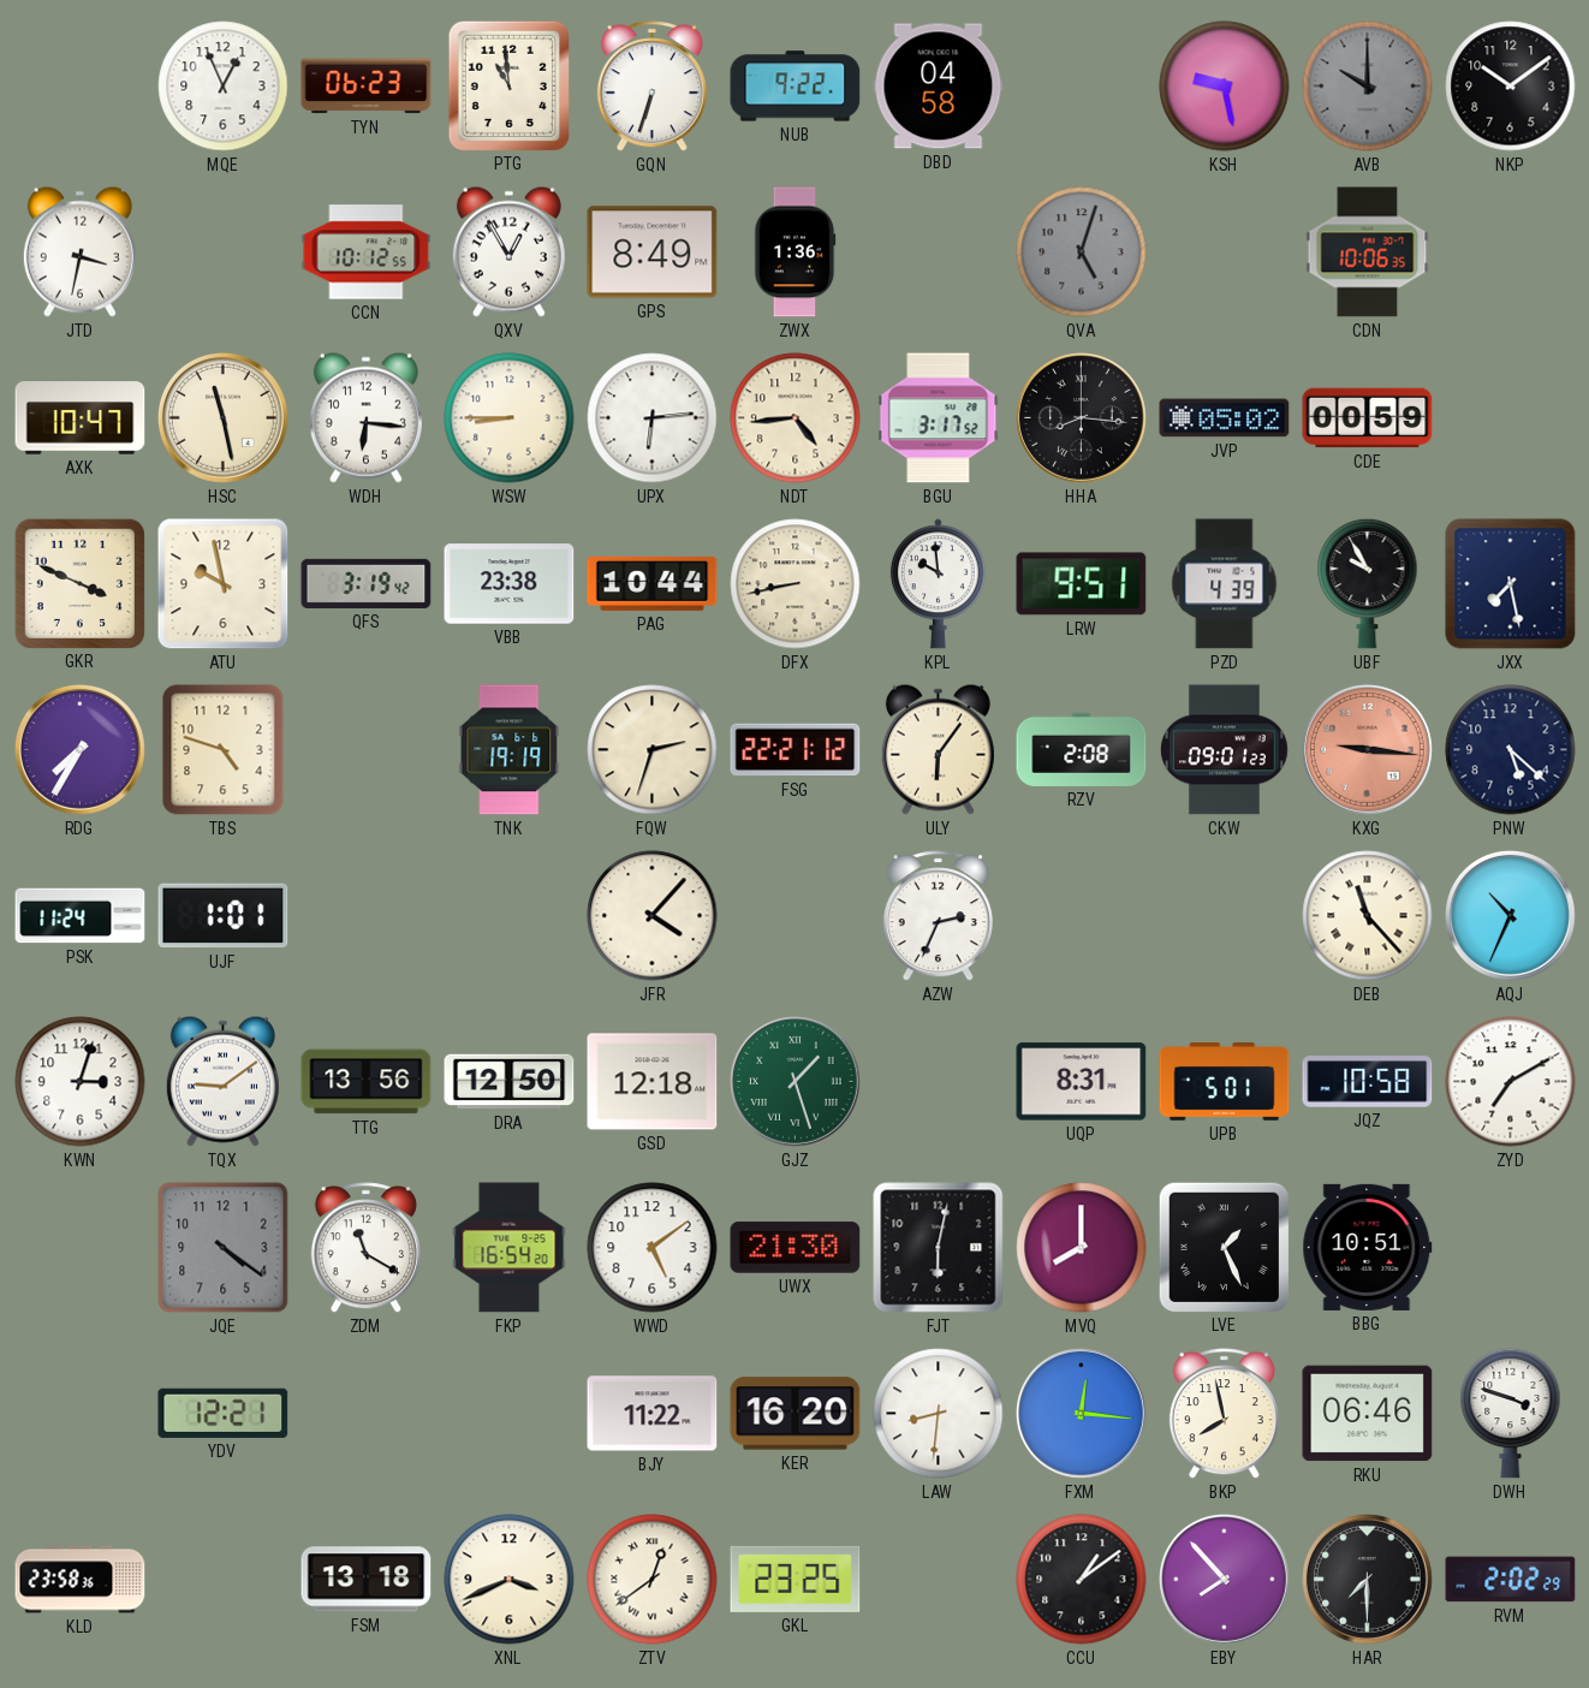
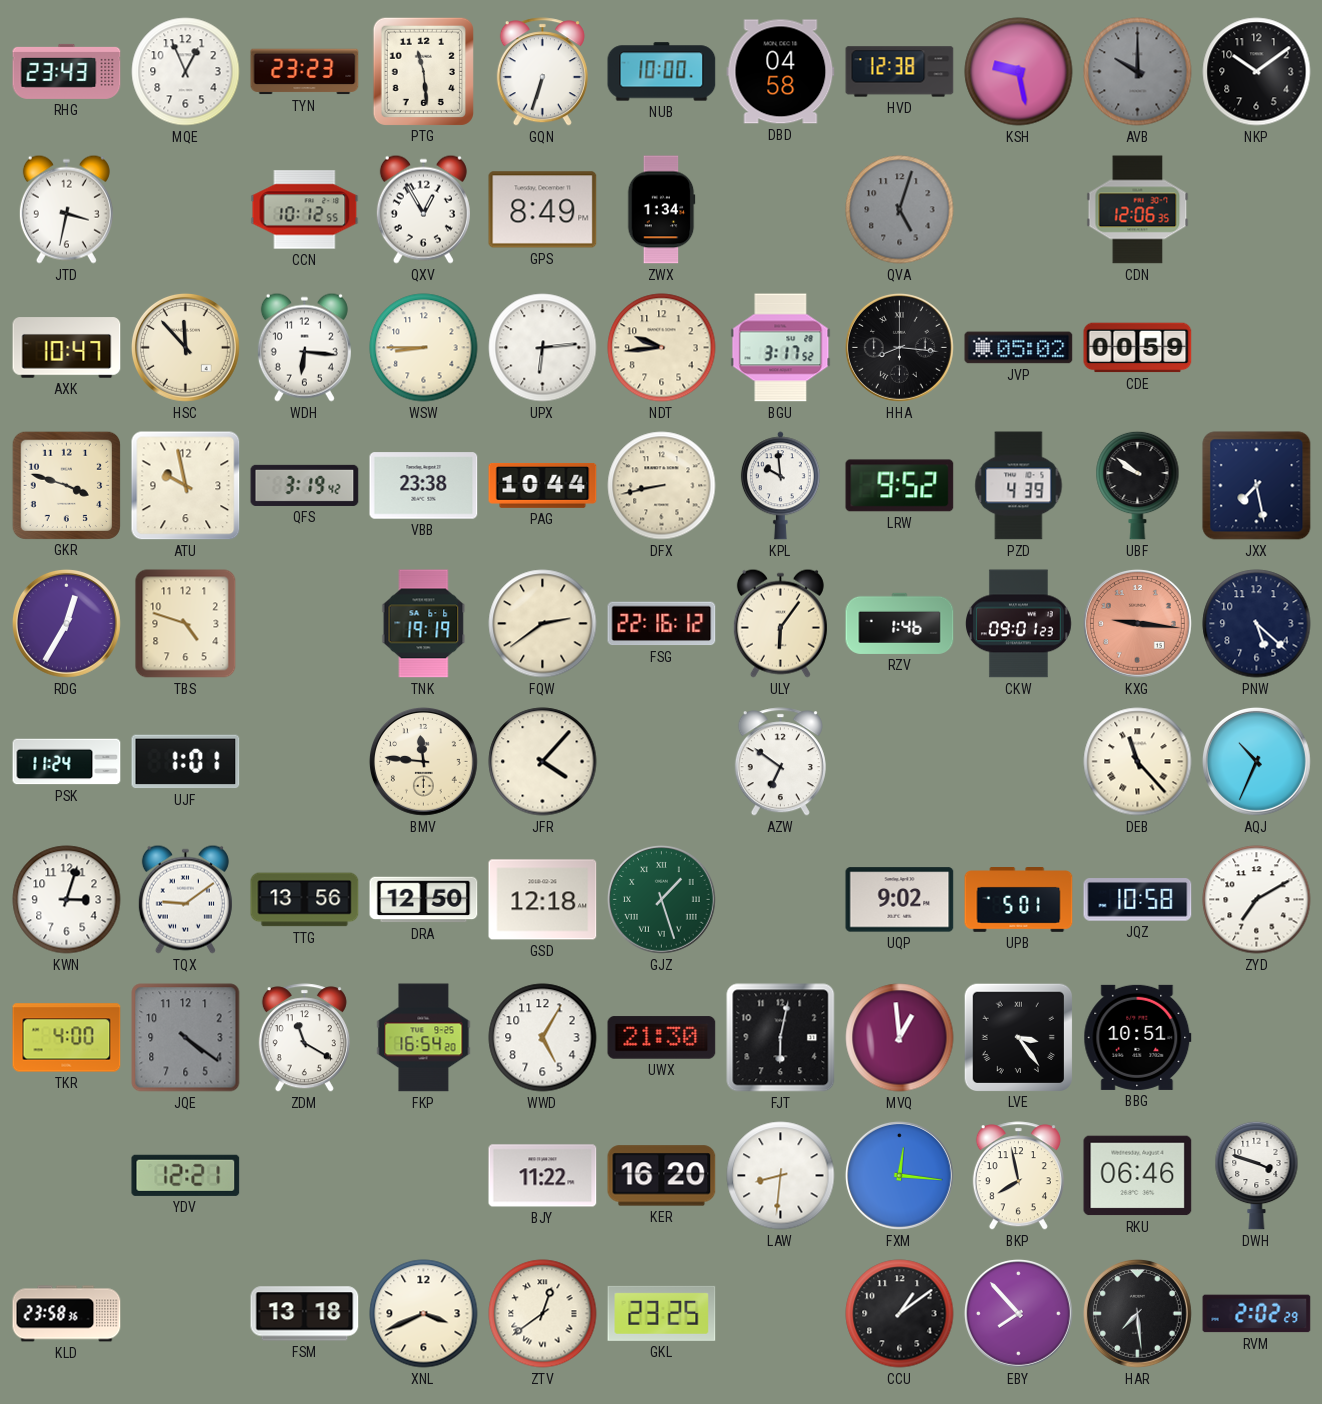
RHG: none -> 23:43 (67, 71)
TYN: 06:23 -> 23:23 (305, 72)
PTG: 10:59 -> 11:29 (423, 71)
NUB: 9:22 -> 10:00 (662, 72)
HVD: none -> 12:38 (900, 72)
ZWX: 1:36 -> 1:34 (661, 210)
CDN: 10:06 -> 12:06 (1138, 210)
HSC: 11:28 -> 11:53 (185, 347)
NDT: 4:44 -> 9:44 (662, 348)
GKR: 3:49 -> 3:48 (66, 485)
LRW: 9:51 -> 9:52 (900, 486)
UBF: 9:55 -> 9:51 (1138, 485)
RDG: 7:35 -> 12:35 (66, 623)
FQW: 2:33 -> 2:39 (543, 624)
FSG: 22:21 -> 22:16 (662, 624)
RZV: 2:08 -> 1:46 (900, 623)
BMV: none -> 11:46 (423, 761)
AZW: 2:34 -> 6:51 (780, 762)
UQP: 8:31 -> 9:02 (900, 900)
TKR: none -> 4:00 (67, 1038)
WWD: 5:09 -> 5:05 (543, 1038)
MVQ: 8:00 -> 12:59 (900, 1038)
LVE: 1:26 -> 3:24 (1018, 1037)
HAR: 7:30 -> 7:29 (1137, 1313)
